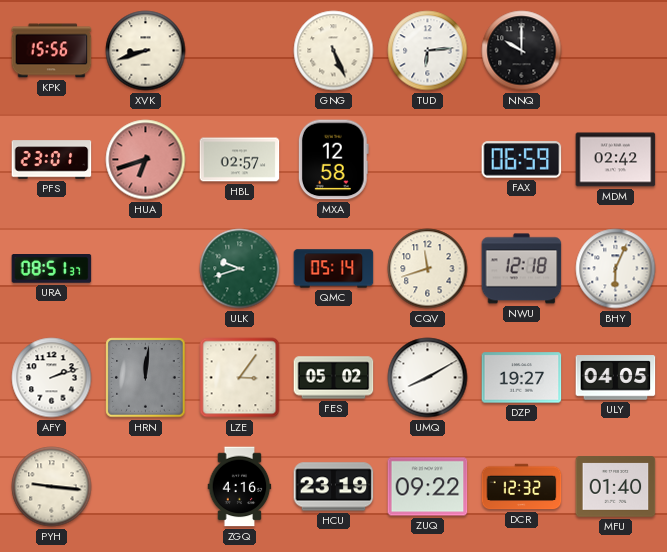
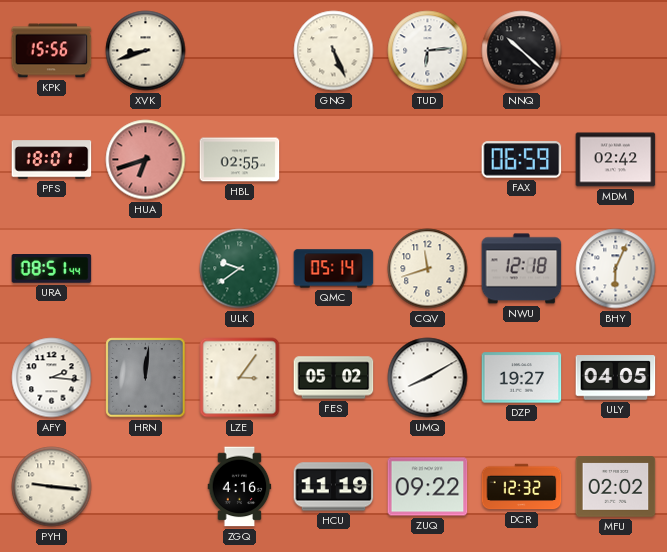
NNQ: 10:00 -> 10:22 (522, 51)
PFS: 23:01 -> 18:01 (52, 160)
HBL: 02:57 -> 02:55 (240, 160)
MXA: 12:58 -> none (333, 160)
URA: 08:51:37 -> 08:51:44 (52, 269)
ULK: 9:42 -> 9:39 (240, 269)
AFY: 2:12 -> 2:16 (52, 378)
HCU: 23:19 -> 11:19 (334, 487)
MFU: 01:40 -> 02:02 (616, 487)
